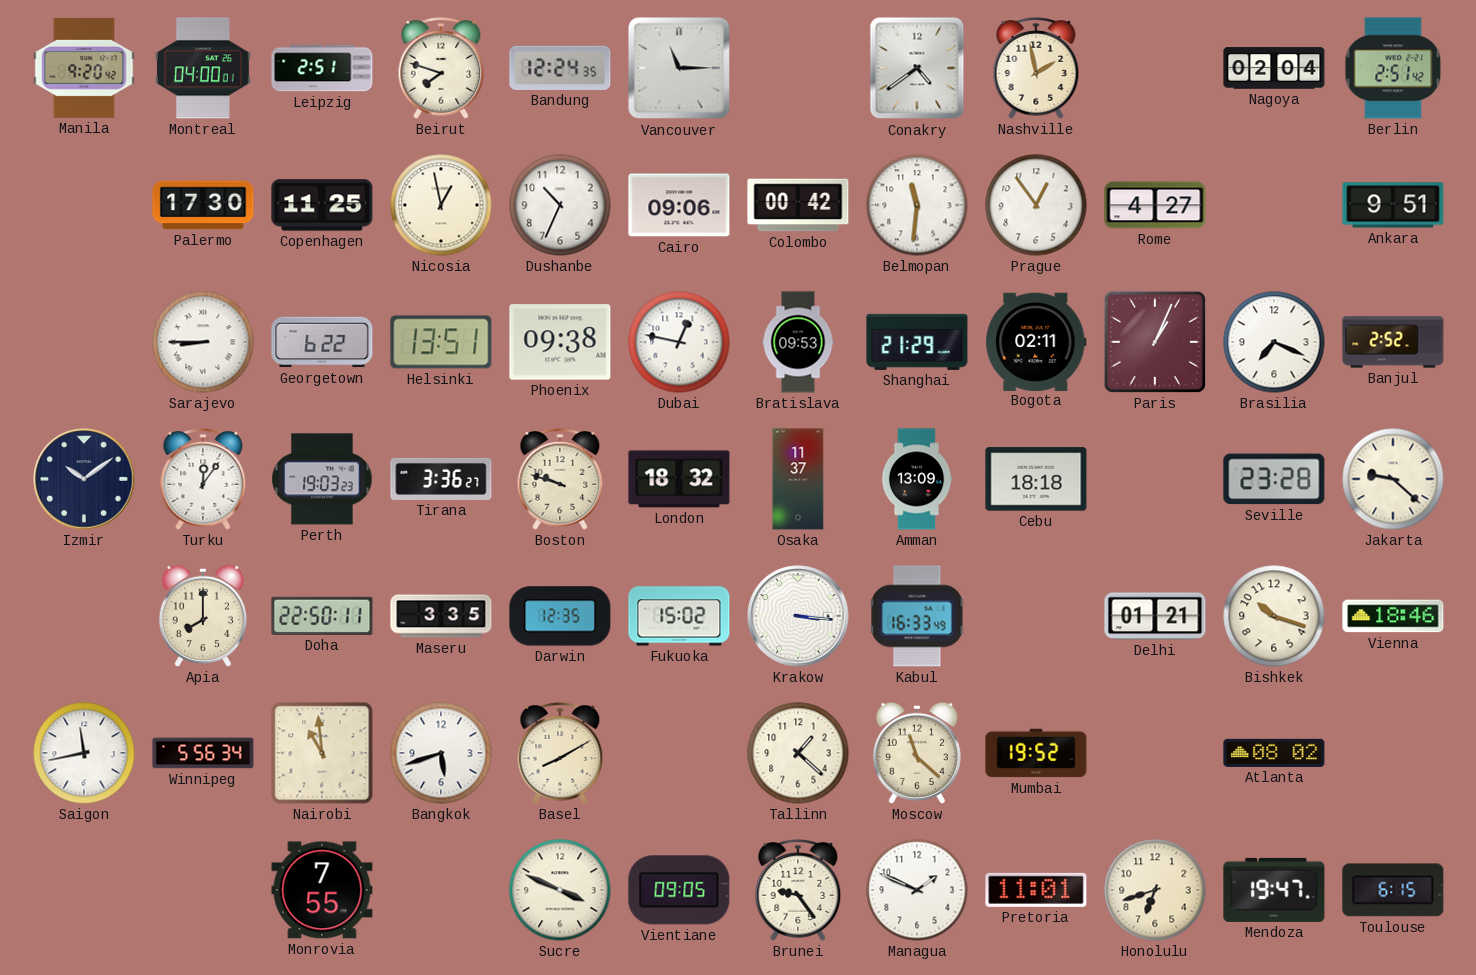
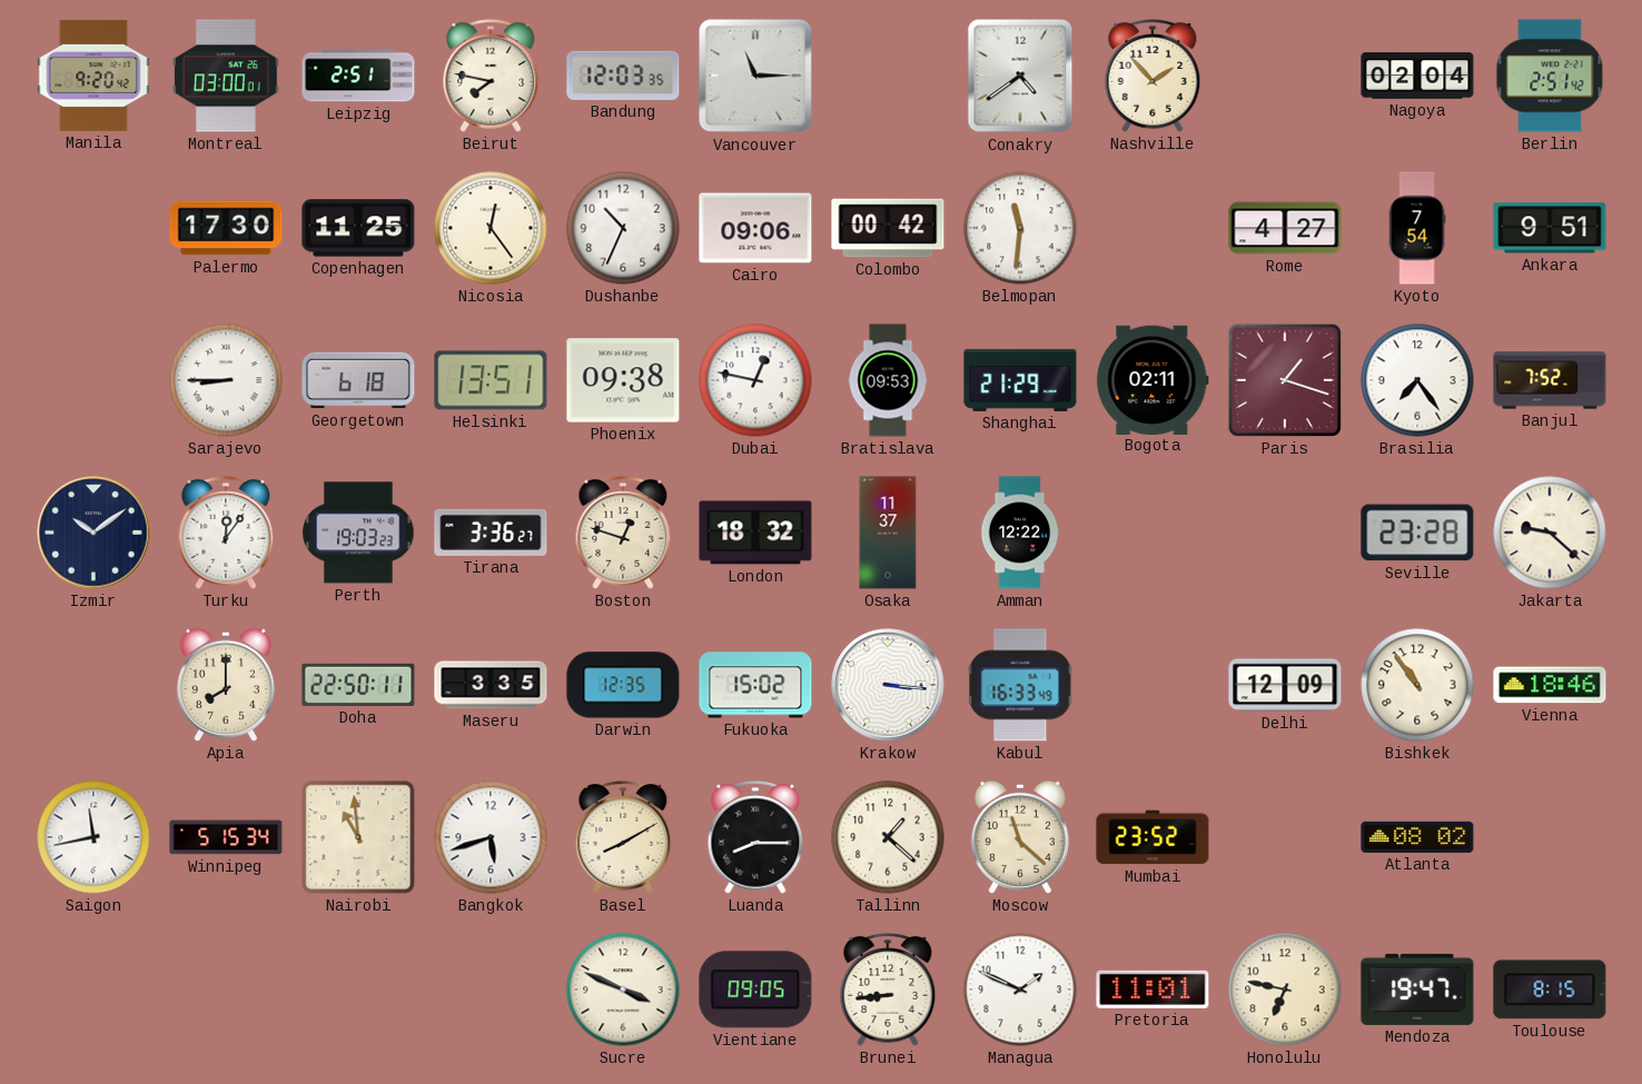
Montreal: 04:00 -> 03:00 (226, 76)
Beirut: 7:48 -> 7:47 (491, 77)
Bandung: 12:24 -> 12:03 (623, 76)
Nashville: 1:58 -> 1:53 (1153, 77)
Nicosia: 12:58 -> 12:24 (491, 228)
Prague: 12:54 -> none (1036, 205)
Kyoto: none -> 7:54 (1417, 228)
Georgetown: 6:22 -> 6:18 (358, 380)
Paris: 1:04 -> 1:18 (1285, 380)
Brasilia: 7:19 -> 7:24 (1417, 380)
Banjul: 2:52 -> 7:52 (1550, 380)
Boston: 9:48 -> 12:48 (623, 534)
Amman: 13:09 -> 12:22 (1020, 533)
Cebu: 18:18 -> none (1036, 479)
Delhi: 01:21 -> 12:09 (1285, 685)
Bishkek: 10:18 -> 10:54 (1417, 685)
Winnipeg: 5:56 -> 5:15 (226, 837)
Luanda: none -> 8:15 (755, 838)
Mumbai: 19:52 -> 23:52 (1153, 837)
Monrovia: 7:55 -> none (322, 890)
Brunei: 9:24 -> 8:44 (888, 991)
Honolulu: 6:42 -> 6:47 (1285, 989)
Toulouse: 6:15 -> 8:15 (1550, 989)
